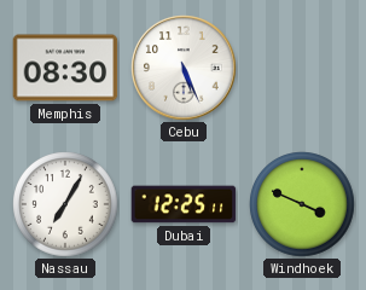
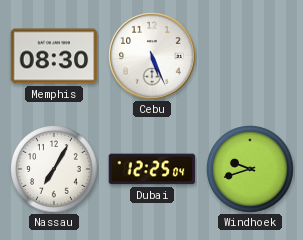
Dubai: 12:25:11 -> 12:25:04 (152, 169)
Windhoek: 3:49 -> 9:42 (250, 169)
